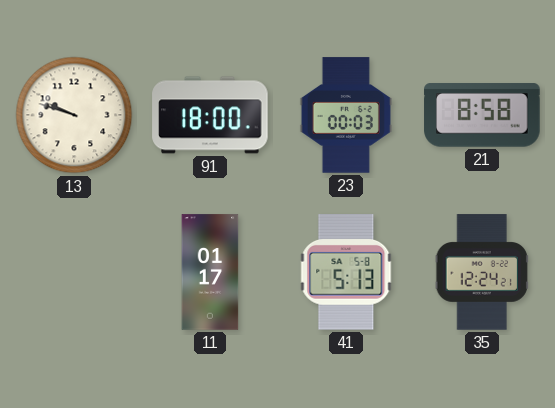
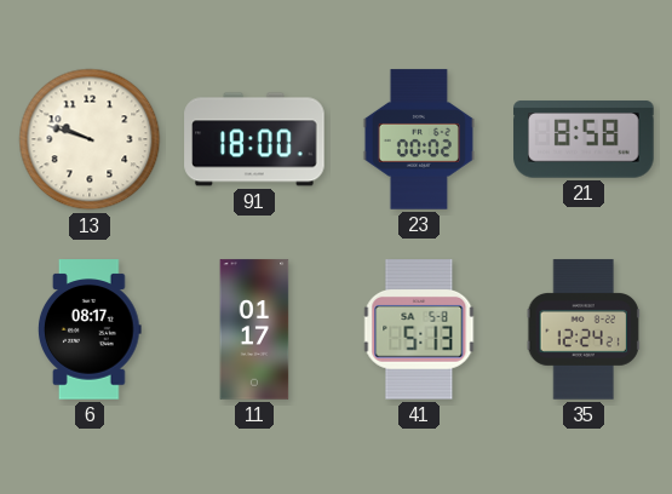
23: 00:03 -> 00:02 (419, 139)
6: none -> 08:17 (91, 329)
